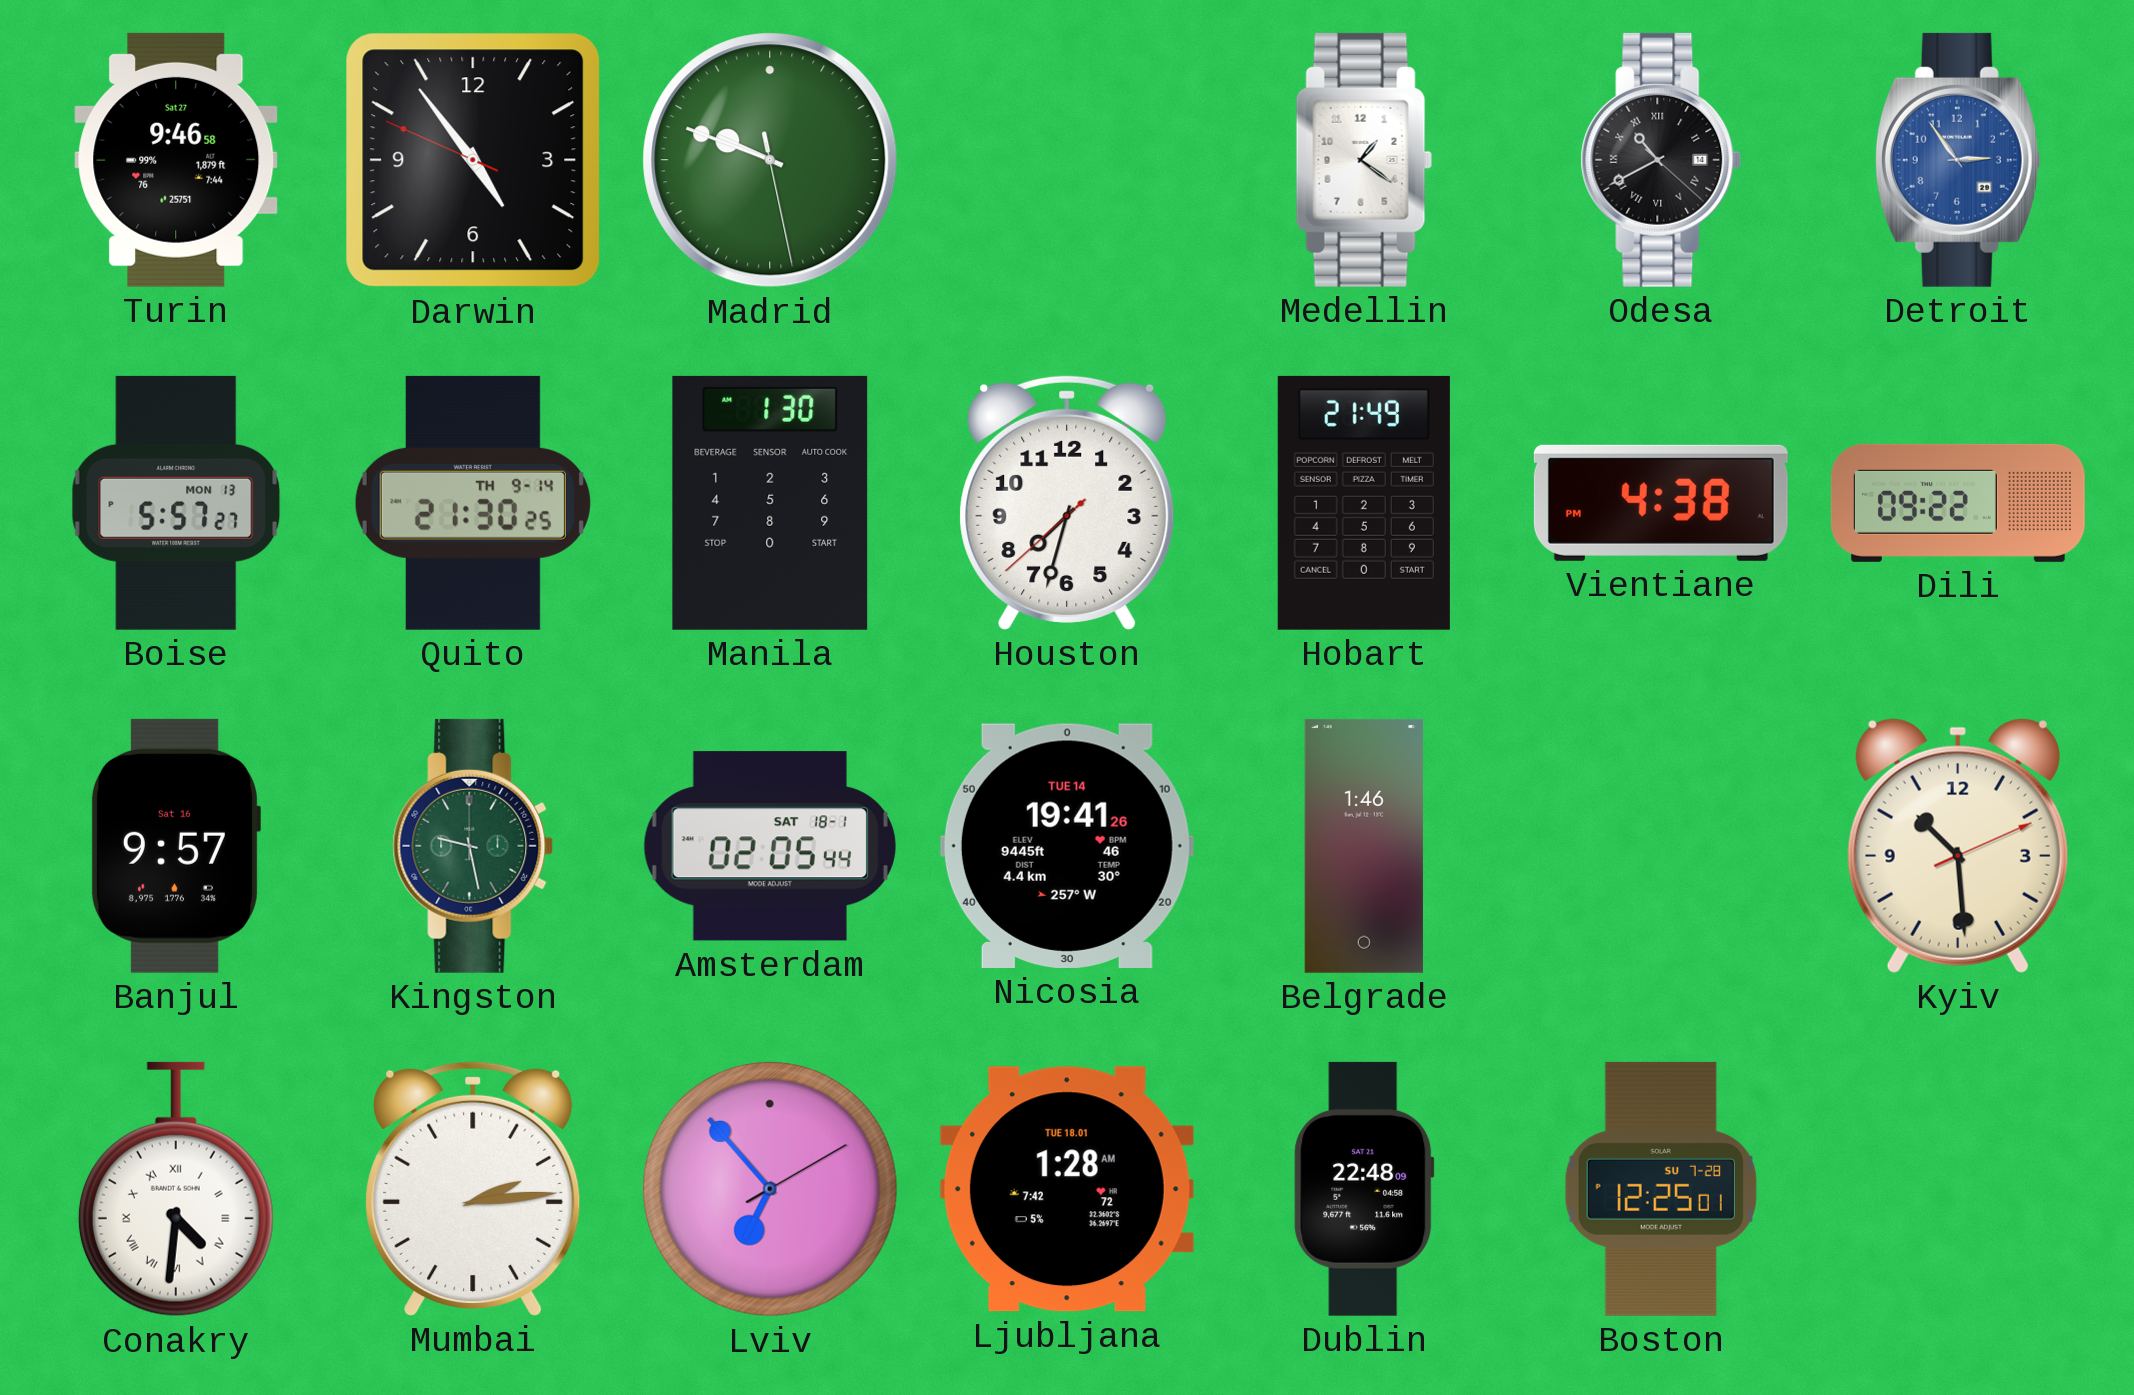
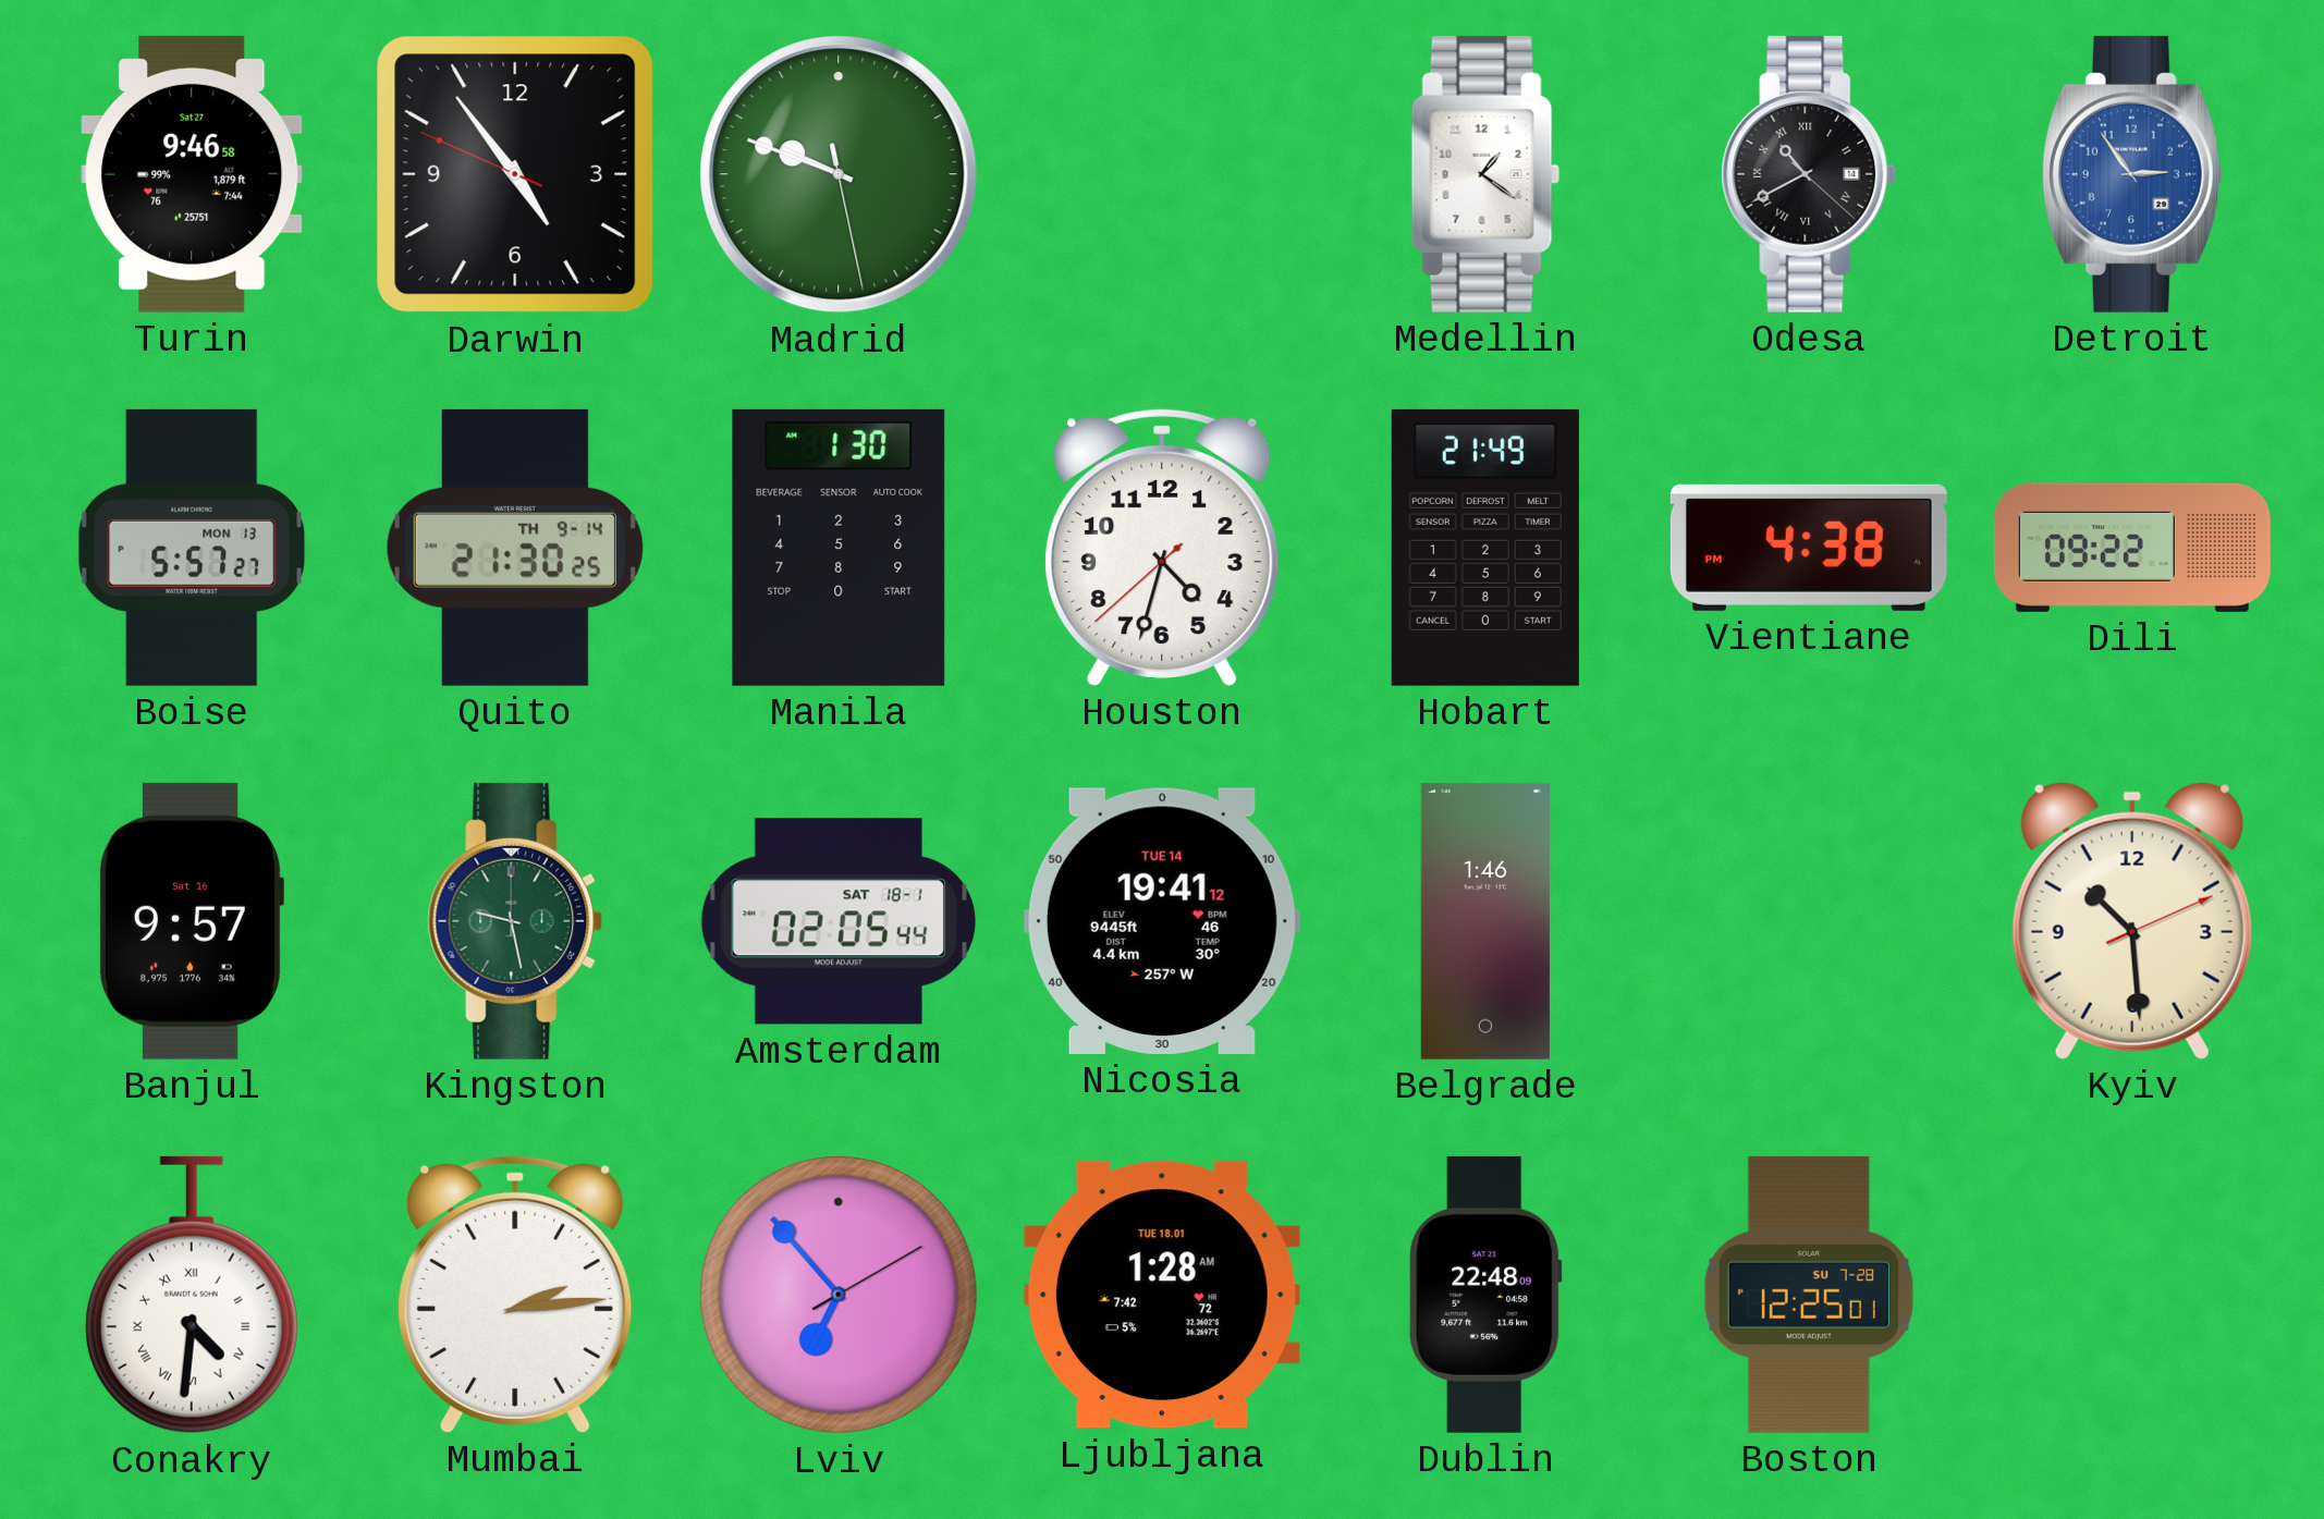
Houston: 7:32 -> 4:32 (1162, 548)
Nicosia: 19:41:26 -> 19:41:12 (1162, 921)
